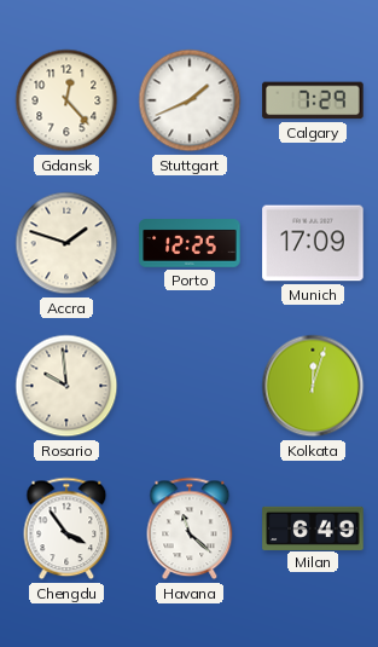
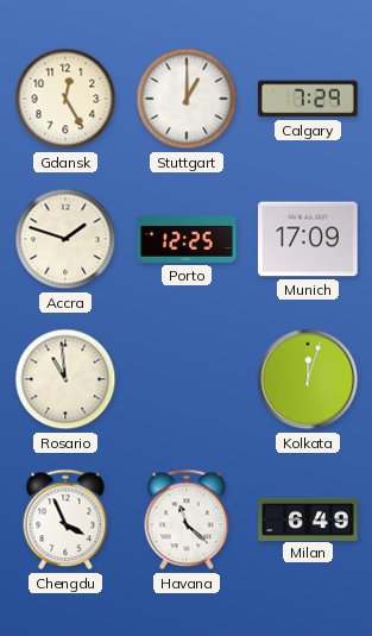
Gdansk: 12:23 -> 12:25 (65, 99)
Stuttgart: 1:41 -> 1:00 (187, 99)
Rosario: 9:59 -> 10:59 (65, 379)
Chengdu: 3:54 -> 3:56 (65, 519)
